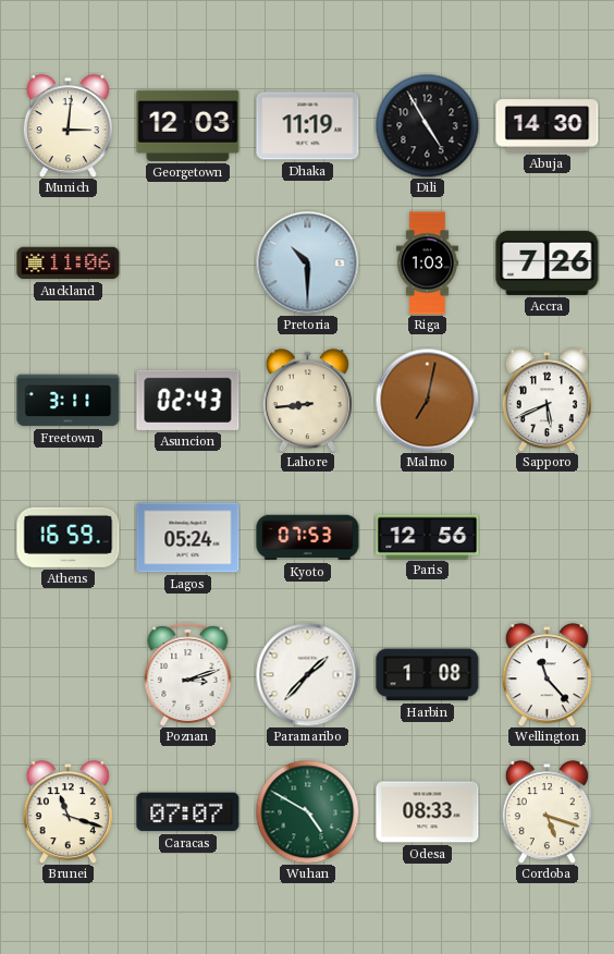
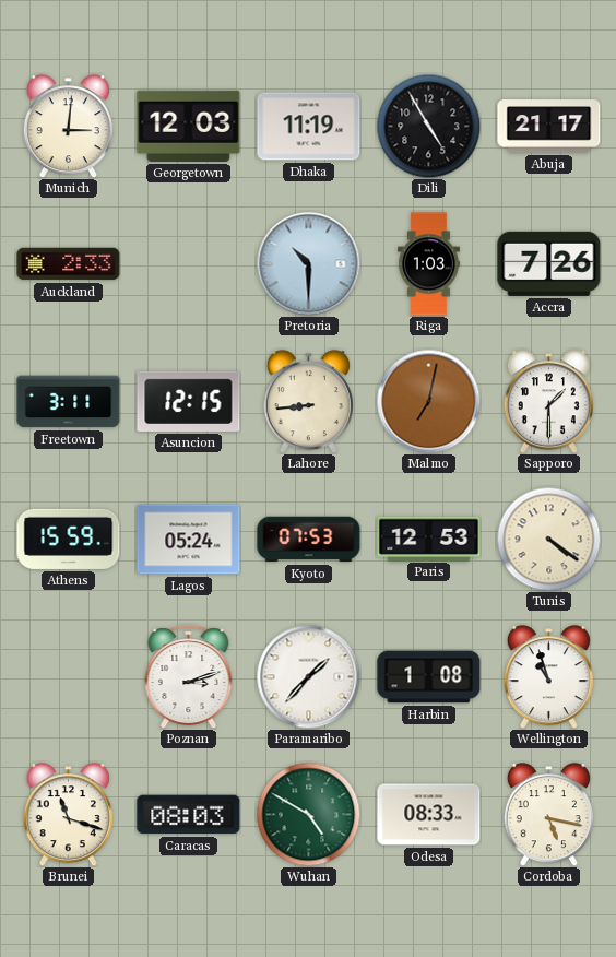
Abuja: 14:30 -> 21:17 (549, 127)
Auckland: 11:06 -> 2:33 (69, 264)
Asuncion: 02:43 -> 12:15 (189, 401)
Sapporo: 5:41 -> 1:30 (548, 402)
Athens: 16:59 -> 15:59 (69, 539)
Paris: 12:56 -> 12:53 (429, 539)
Tunis: none -> 4:21 (548, 539)
Wellington: 11:23 -> 10:57 (548, 677)
Caracas: 07:07 -> 08:03 (189, 815)
Cordoba: 5:18 -> 5:17 (548, 815)
